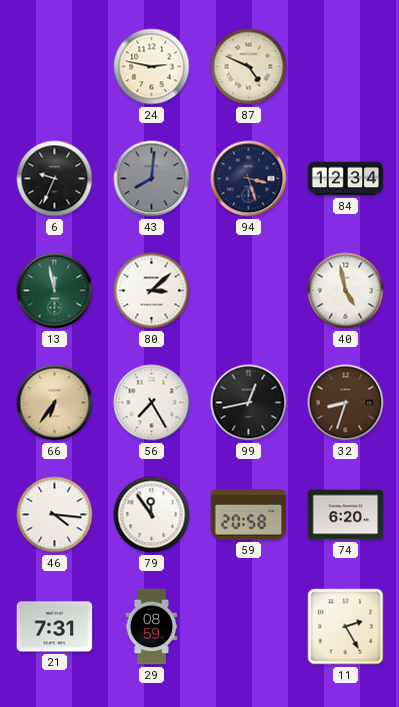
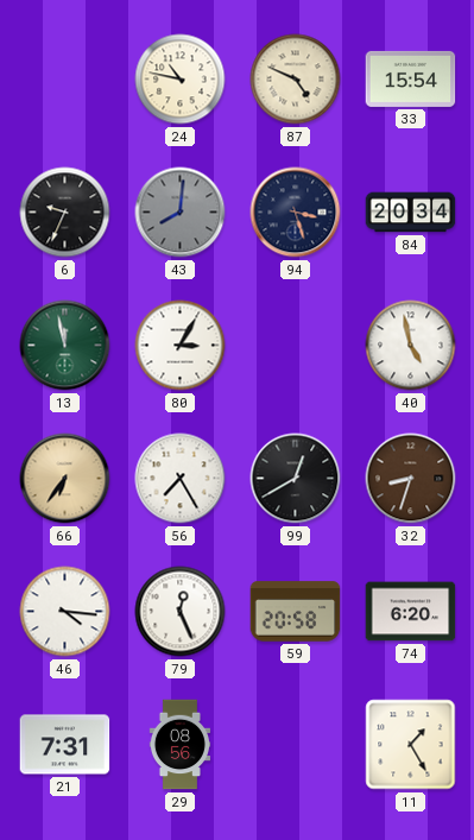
24: 2:47 -> 10:47 (181, 80)
33: none -> 15:54 (411, 78)
84: 12:34 -> 20:34 (411, 213)
80: 3:08 -> 3:05 (181, 346)
99: 12:43 -> 12:40 (296, 479)
79: 11:54 -> 12:26 (181, 612)
29: 08:59 -> 08:56 (179, 745)
11: 2:25 -> 1:25 (411, 745)
